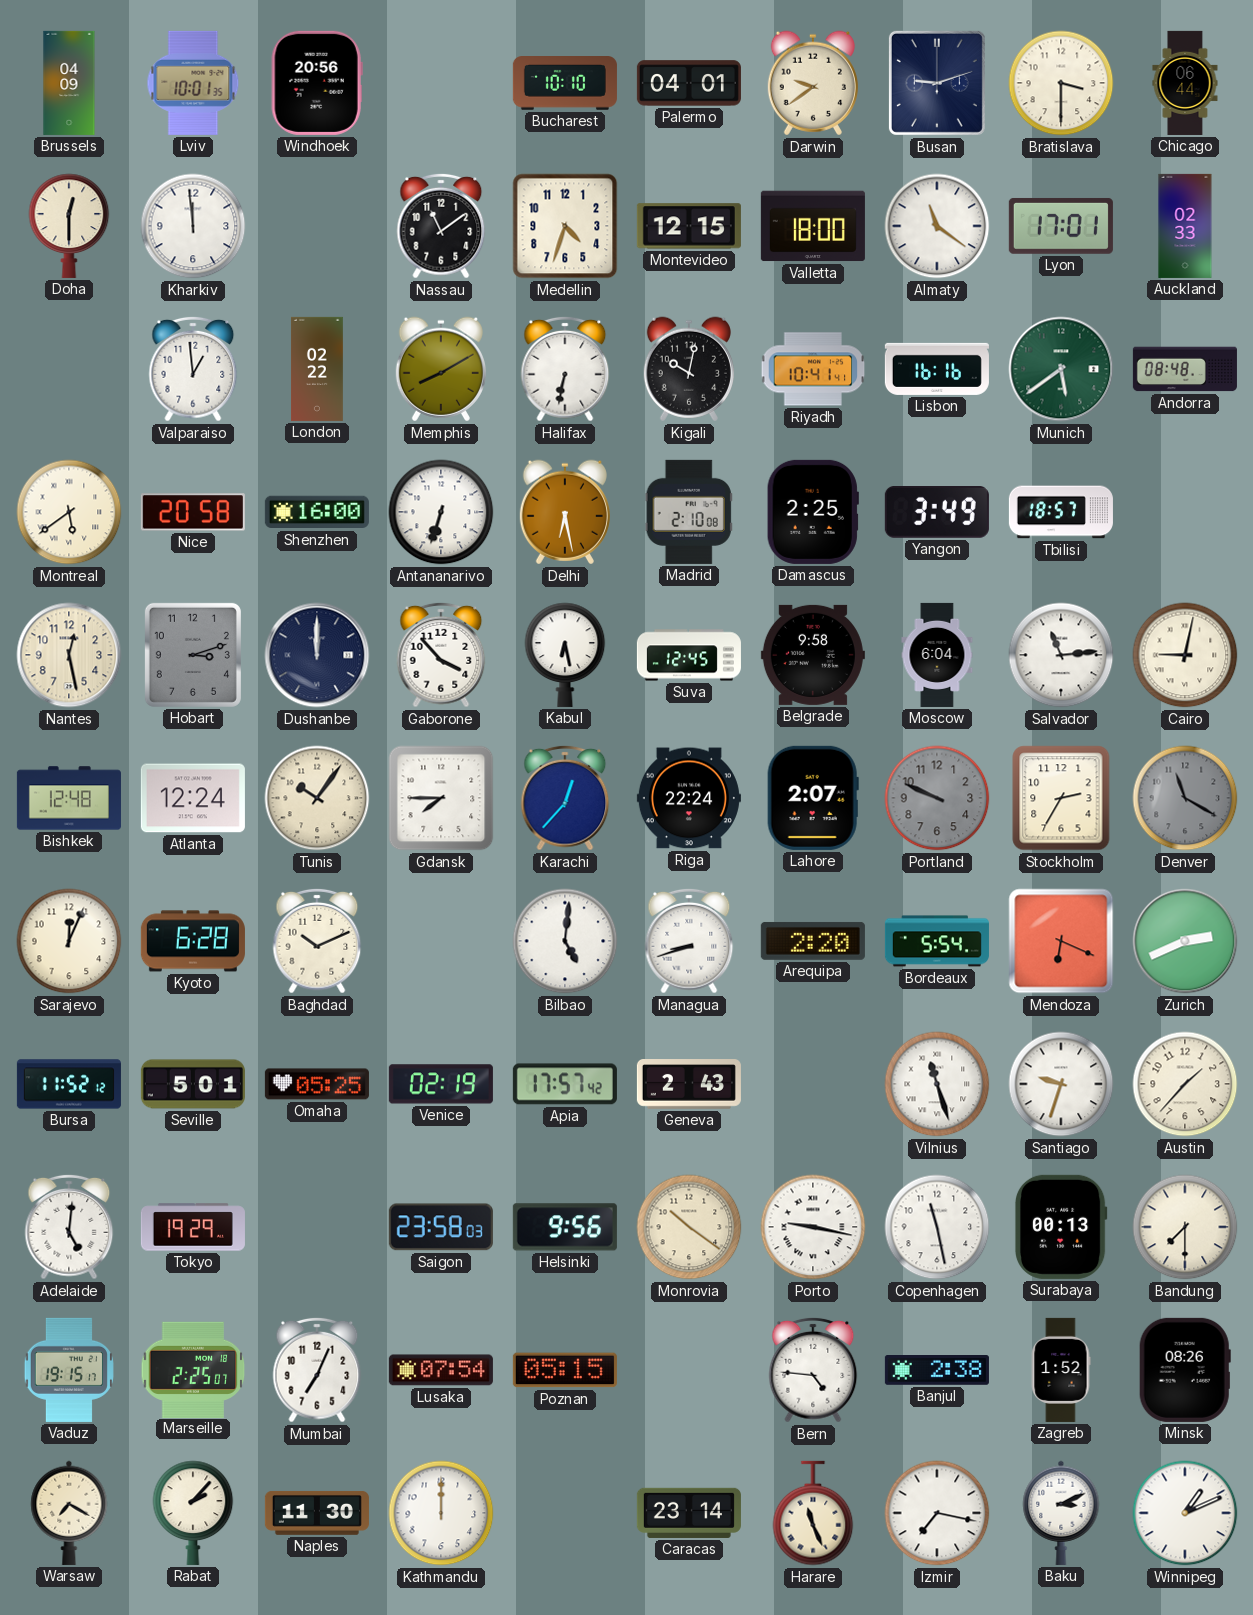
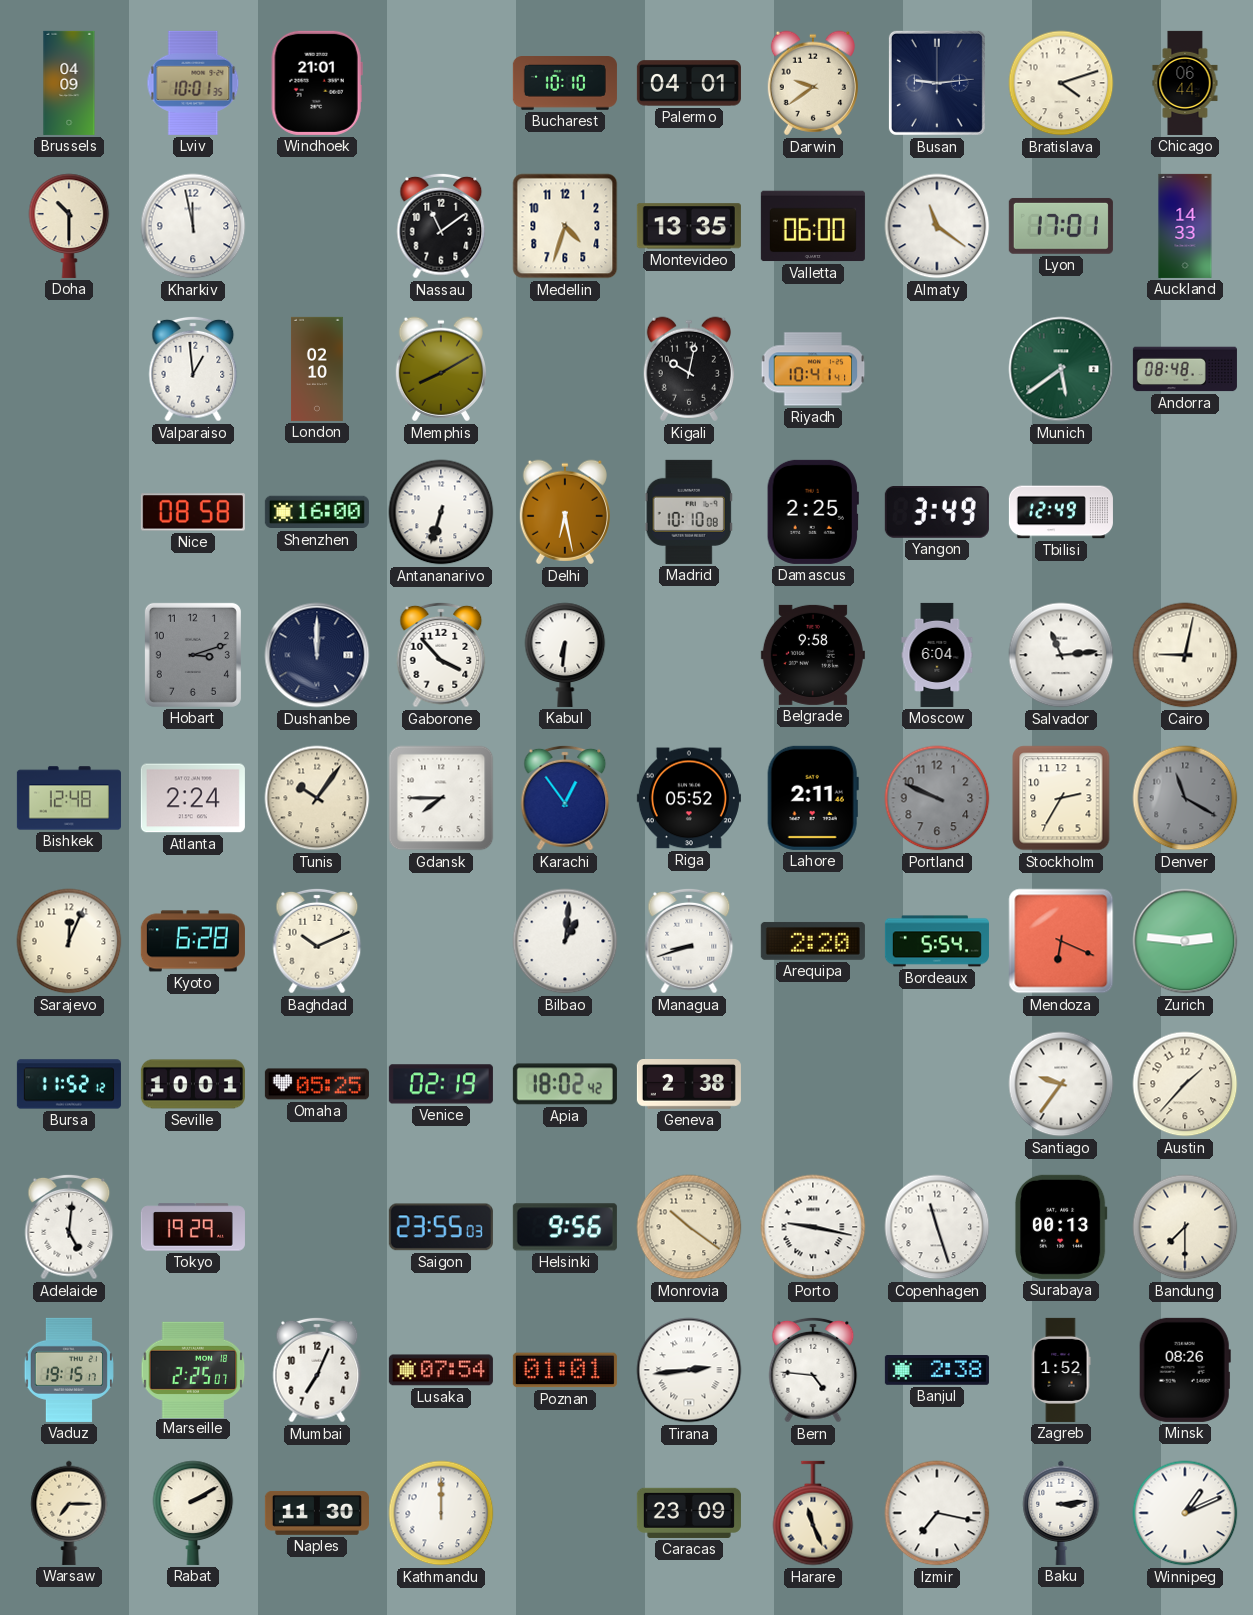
Windhoek: 20:56 -> 21:01 (317, 83)
Busan: 9:12 -> 9:14 (937, 83)
Bratislava: 3:30 -> 4:12 (1061, 83)
Doha: 12:30 -> 10:30 (69, 226)
Kharkiv: 11:59 -> 11:58 (193, 226)
Montevideo: 12:15 -> 13:35 (689, 226)
Valletta: 18:00 -> 06:00 (813, 226)
Auckland: 02:33 -> 14:33 (1185, 226)
London: 02:22 -> 02:10 (317, 369)
Halifax: 6:32 -> none (565, 369)
Lisbon: 16:16 -> none (937, 369)
Montreal: 5:39 -> none (69, 512)
Nice: 20:58 -> 08:58 (193, 512)
Madrid: 2:10 -> 10:10 (689, 512)
Tbilisi: 18:57 -> 12:49 (1061, 512)
Nantes: 12:28 -> none (69, 655)
Kabul: 6:28 -> 6:31 (565, 655)
Suva: 12:45 -> none (689, 655)
Atlanta: 12:24 -> 2:24 (193, 798)
Karachi: 12:37 -> 12:54 (565, 798)
Riga: 22:24 -> 05:52 (689, 798)
Lahore: 2:07 -> 2:11 (813, 798)
Bilbao: 5:01 -> 1:01 (565, 941)
Zurich: 2:41 -> 2:46 (1185, 941)
Seville: 5:01 -> 10:01 (193, 1084)
Apia: 17:57 -> 18:02 (565, 1084)
Geneva: 2:43 -> 2:38 (689, 1085)
Vilnius: 11:27 -> none (937, 1084)
Santiago: 9:33 -> 9:36 (1061, 1084)
Saigon: 23:58 -> 23:55 (441, 1227)
Copenhagen: 11:28 -> 11:27 (937, 1227)
Poznan: 05:15 -> 01:01 (565, 1370)
Tirana: none -> 2:44 (689, 1370)
Warsaw: 7:20 -> 7:15 (69, 1513)
Rabat: 2:07 -> 2:10 (193, 1513)
Caracas: 23:14 -> 23:09 (689, 1513)
Baku: 3:11 -> 3:14 (1061, 1513)
